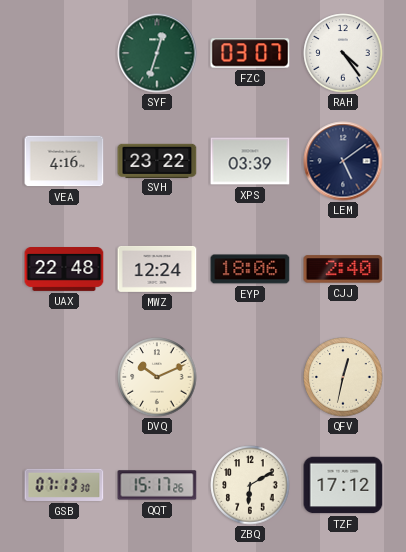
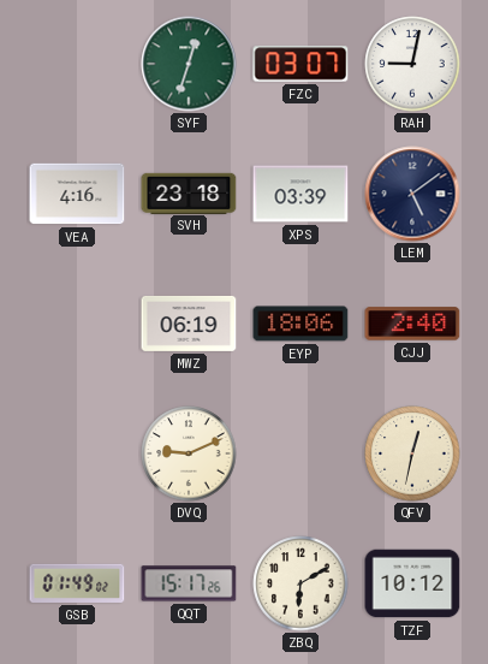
RAH: 4:24 -> 9:02 (412, 64)
SVH: 23:22 -> 23:18 (189, 192)
UAX: 22:48 -> none (64, 270)
MWZ: 12:24 -> 06:19 (189, 324)
DVQ: 10:11 -> 9:11 (189, 453)
GSB: 07:13 -> 01:49 (77, 583)
TZF: 17:12 -> 10:12 (412, 583)
